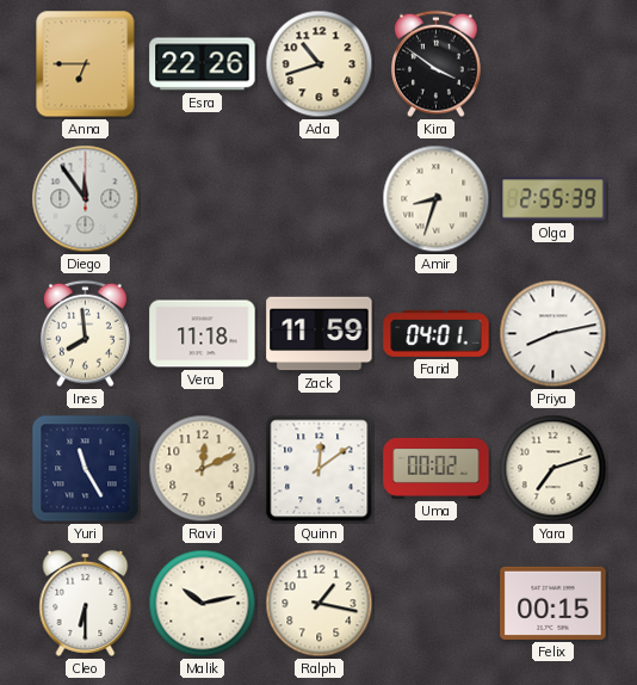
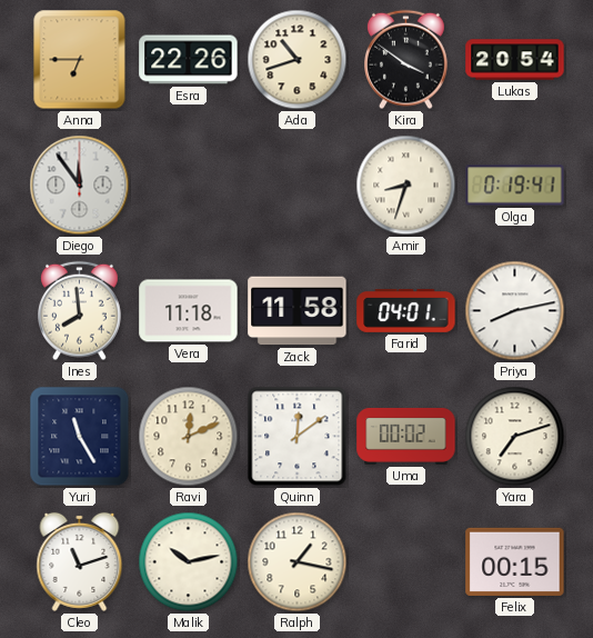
Lukas: none -> 20:54 (515, 60)
Olga: 2:55 -> 0:19 (515, 186)
Zack: 11:59 -> 11:58 (298, 311)
Cleo: 6:30 -> 11:12 (80, 561)
